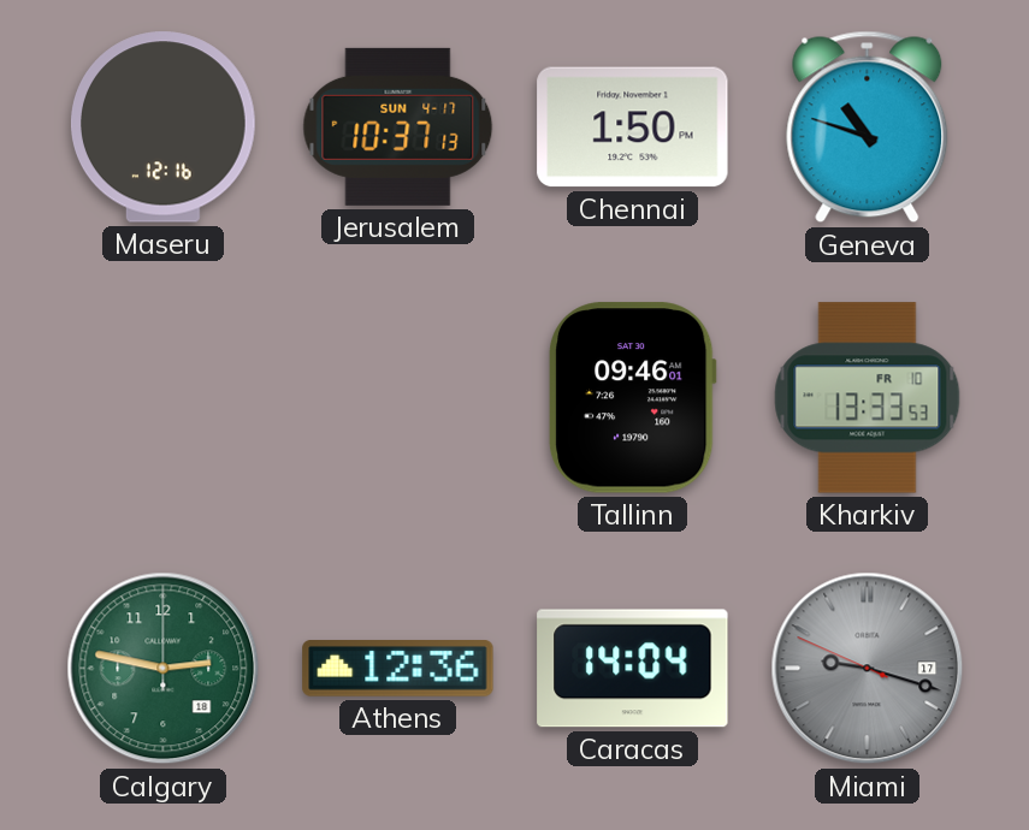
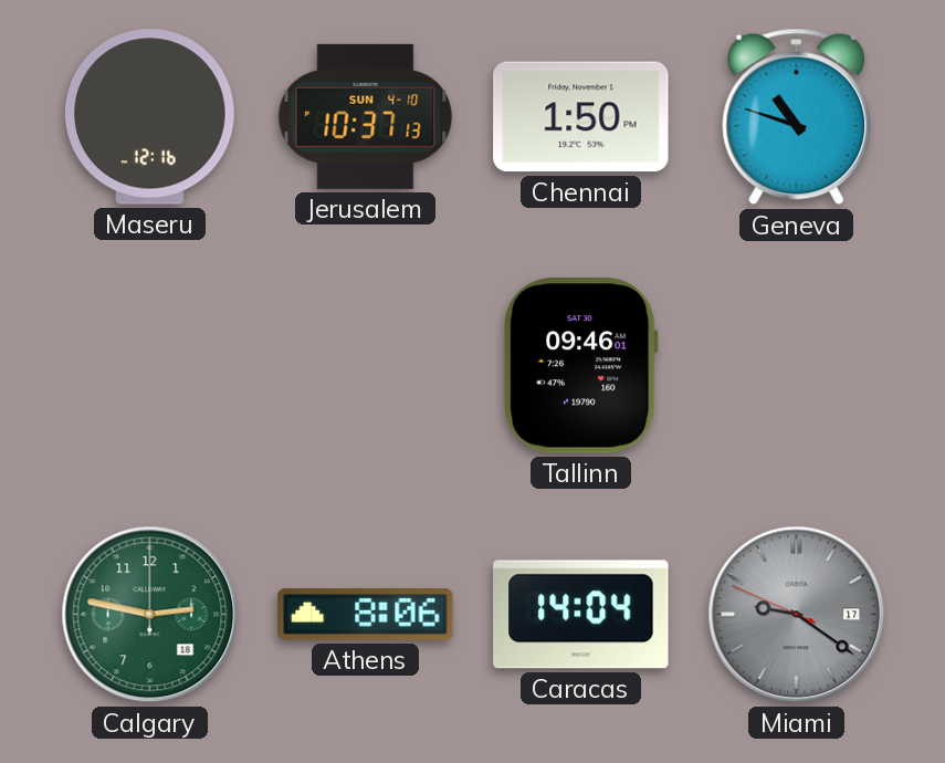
Jerusalem date: SUN 4-17 -> SUN 4-10 (366, 116)
Kharkiv: 13:33 -> none (868, 398)
Athens: 12:36 -> 8:06 (366, 615)
Miami: 9:17 -> 9:20 (797, 615)
